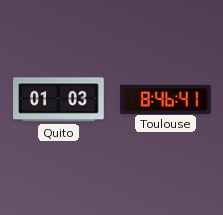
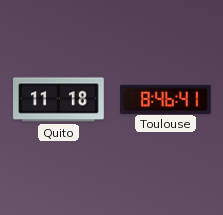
Quito: 01:03 -> 11:18 (59, 100)
